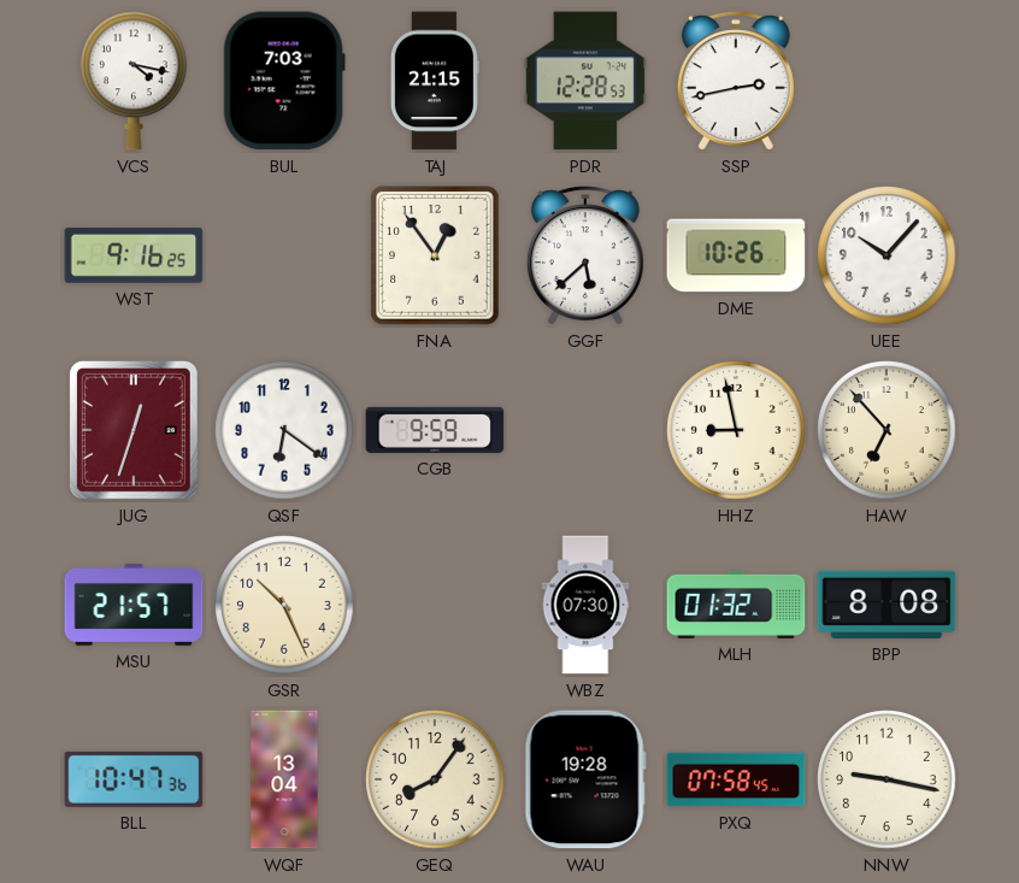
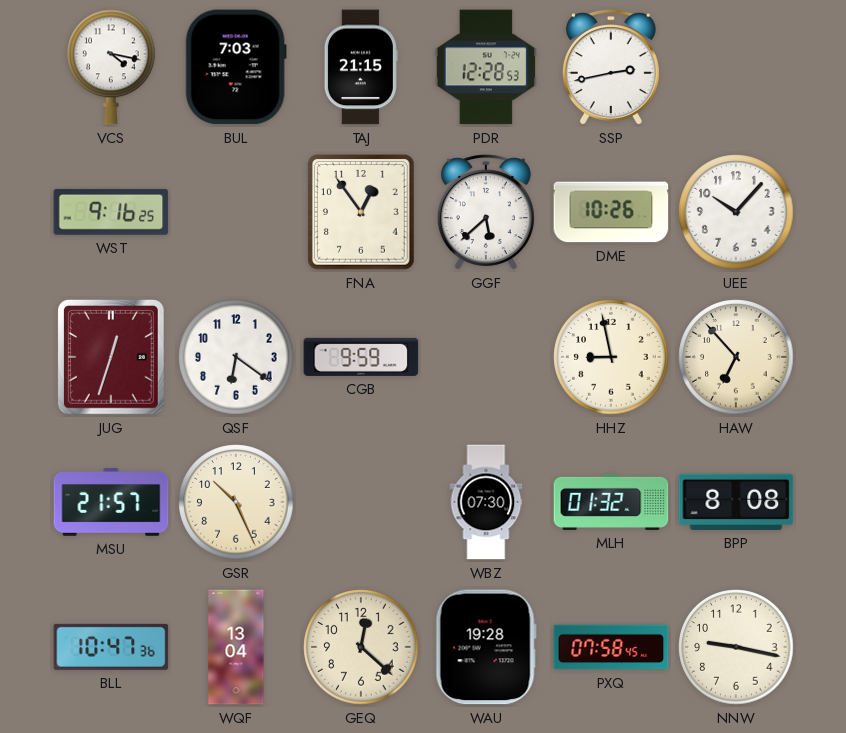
GEQ: 8:06 -> 12:22 (361, 647)
